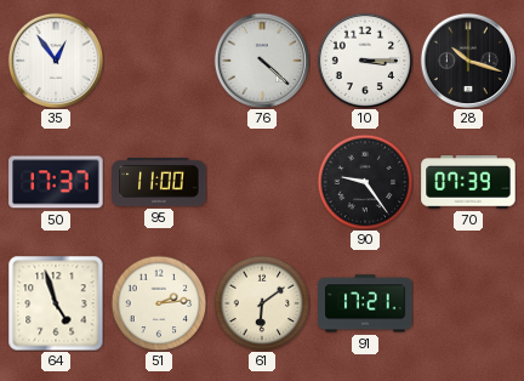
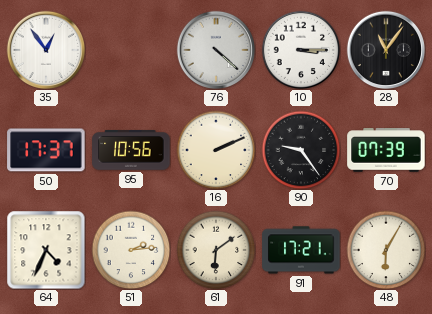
28: 10:18 -> 11:06 (385, 49)
95: 11:00 -> 10:56 (131, 151)
16: none -> 2:11 (216, 150)
64: 4:57 -> 4:34 (46, 250)
48: none -> 6:05 (386, 250)
